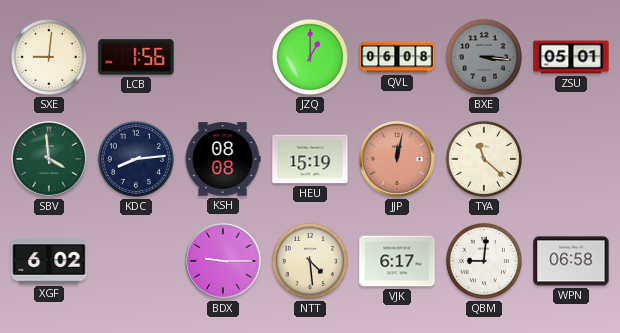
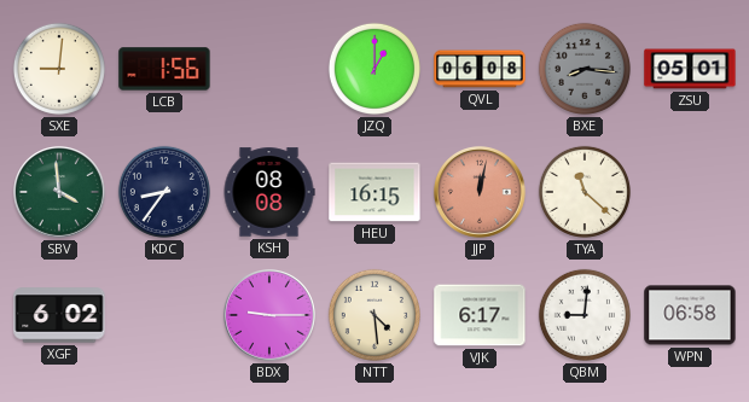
BXE: 3:16 -> 8:16 (585, 69)
KDC: 8:14 -> 8:36 (164, 192)
HEU: 15:19 -> 16:15 (374, 192)
